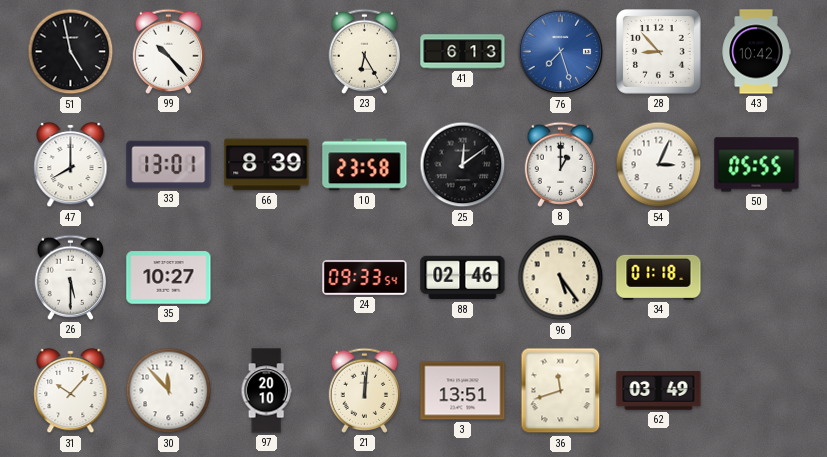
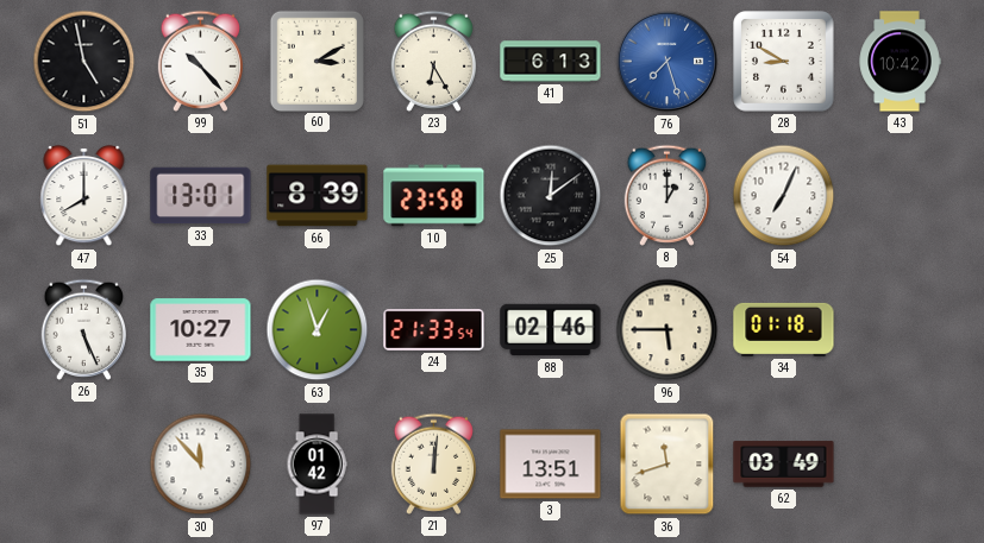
60: none -> 3:10 (316, 61)
28: 8:53 -> 8:50 (784, 62)
54: 3:04 -> 7:04 (784, 196)
50: 05:55 -> none (757, 165)
26: 5:30 -> 5:26 (83, 329)
63: none -> 12:57 (318, 330)
24: 09:33 -> 21:33 (434, 330)
96: 5:24 -> 5:45 (668, 330)
31: 10:07 -> none (71, 391)
97: 20:10 -> 01:42 (316, 465)
